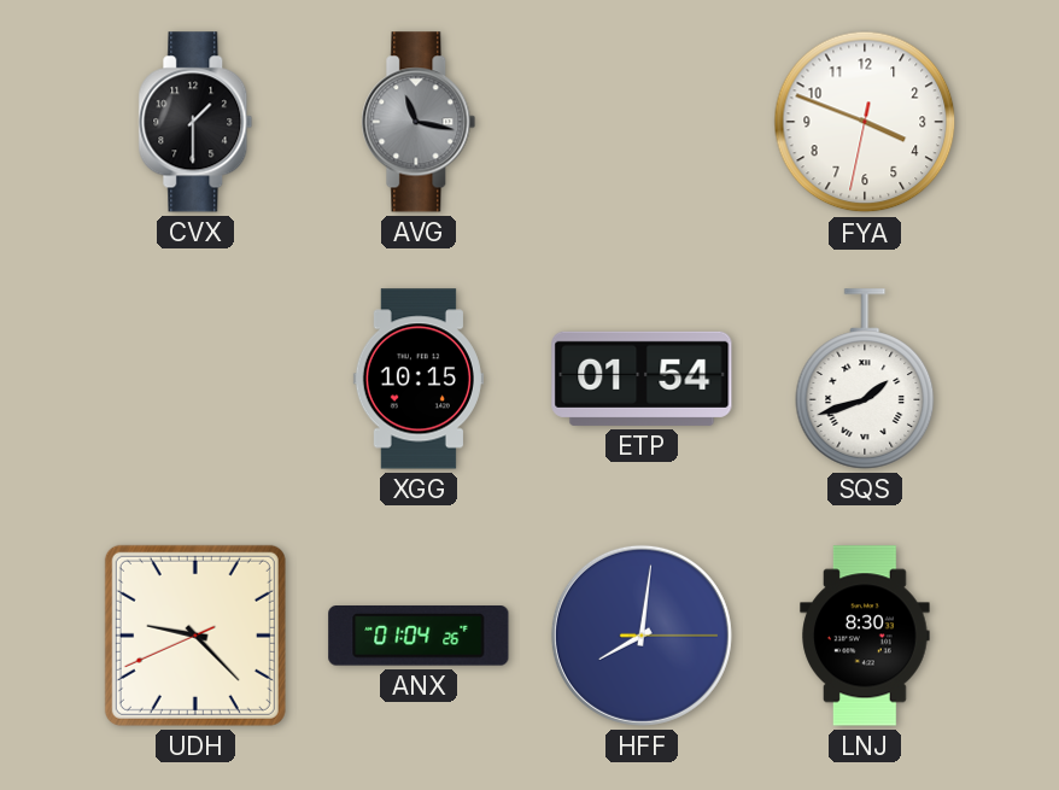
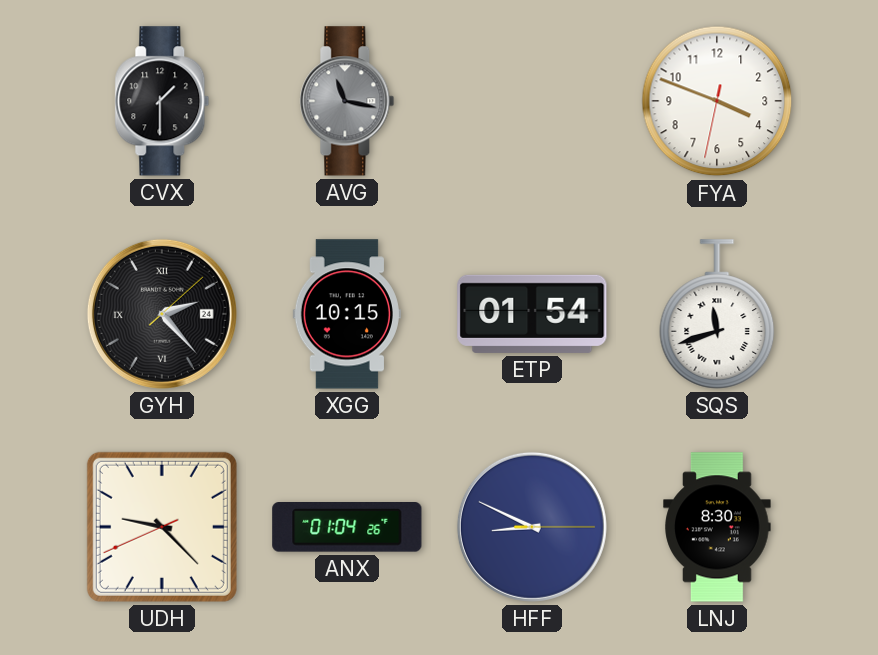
GYH: none -> 2:23 (162, 314)
SQS: 1:42 -> 11:42 (717, 314)
HFF: 8:01 -> 8:49 (532, 527)
